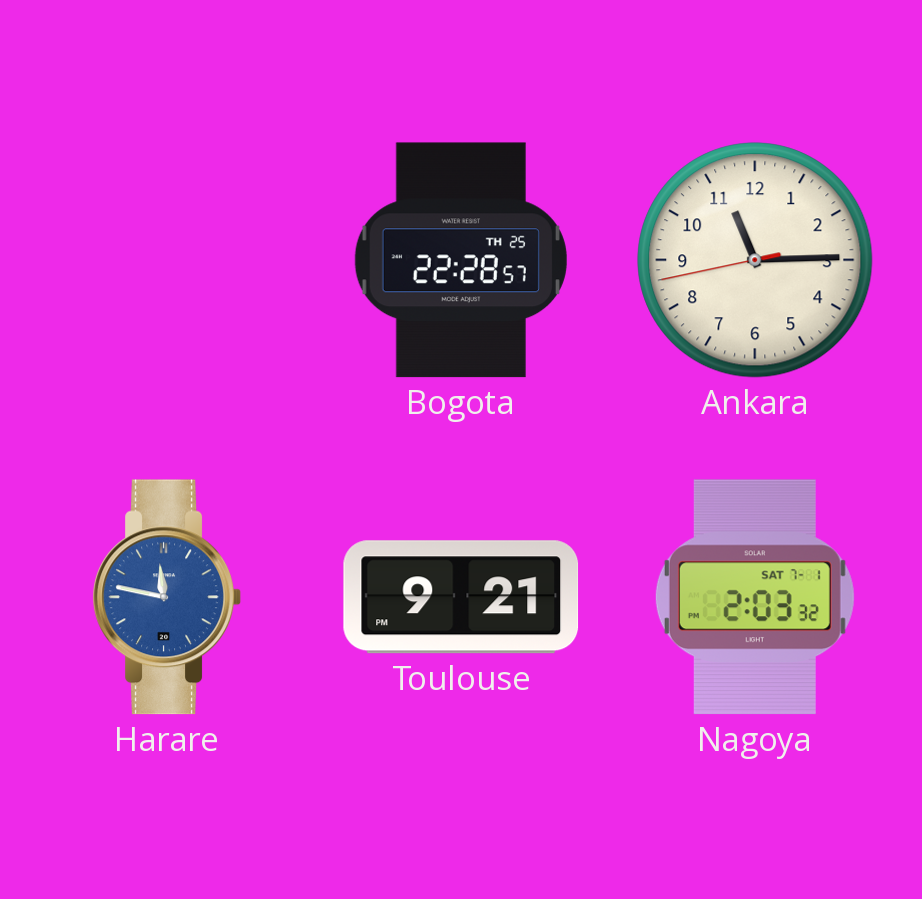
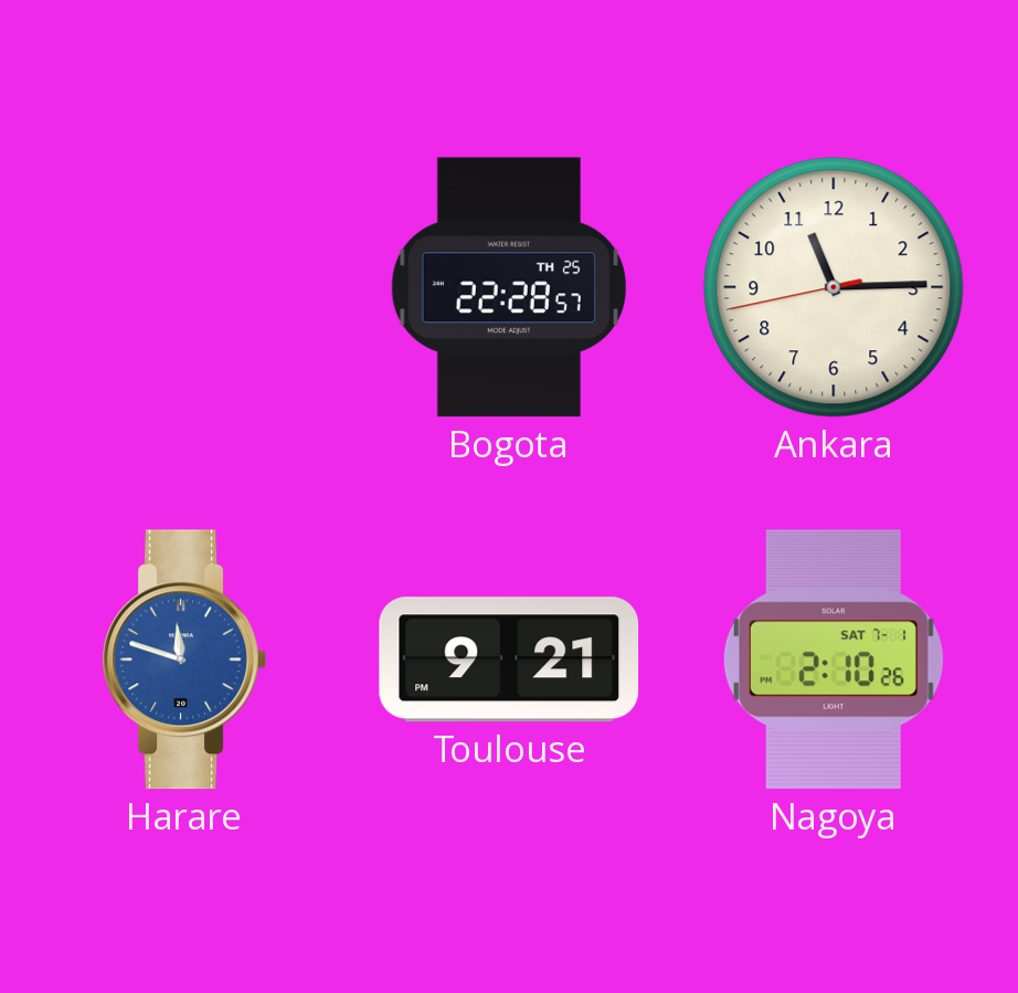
Harare: 11:47 -> 11:48 (184, 659)
Nagoya: 2:03 -> 2:10 (834, 659)
